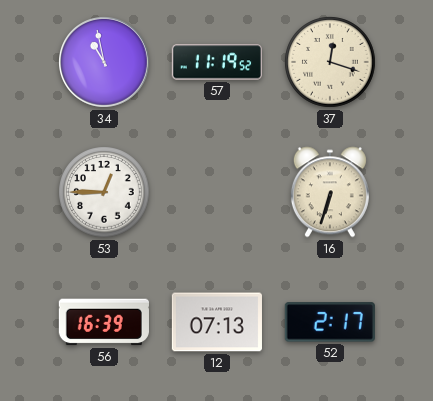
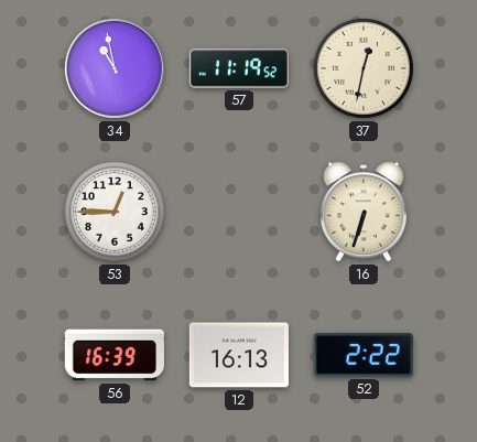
37: 12:18 -> 12:32 (364, 68)
12: 07:13 -> 16:13 (239, 355)
52: 2:17 -> 2:22 (364, 355)
